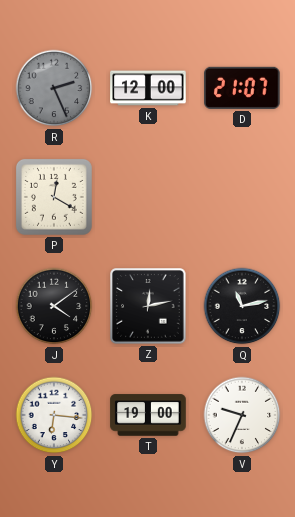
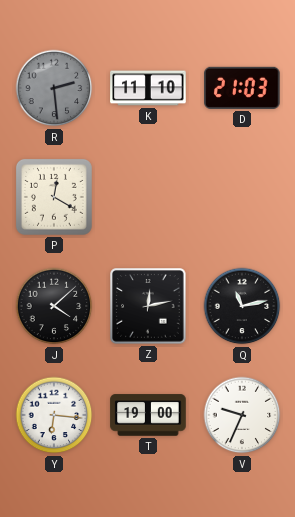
R: 2:26 -> 2:29 (54, 88)
K: 12:00 -> 11:10 (148, 88)
D: 21:07 -> 21:03 (242, 88)
J: 4:09 -> 4:08 (54, 306)
